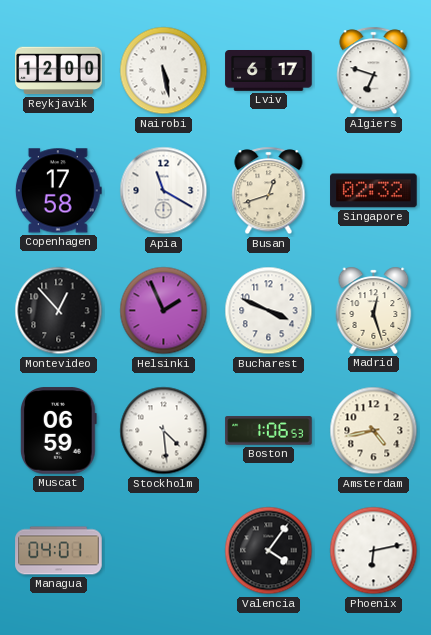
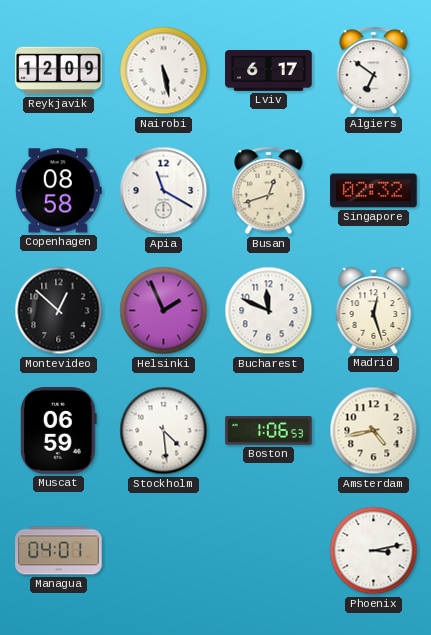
Reykjavik: 12:00 -> 12:09 (59, 71)
Algiers: 6:48 -> 6:51 (374, 71)
Copenhagen: 17:58 -> 08:58 (58, 191)
Montevideo: 12:53 -> 12:52 (59, 311)
Bucharest: 3:49 -> 11:49 (269, 311)
Valencia: 4:06 -> none (269, 551)
Phoenix: 6:13 -> 3:13 (374, 551)
